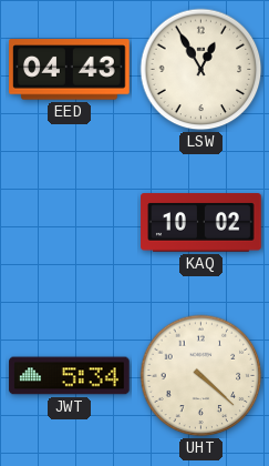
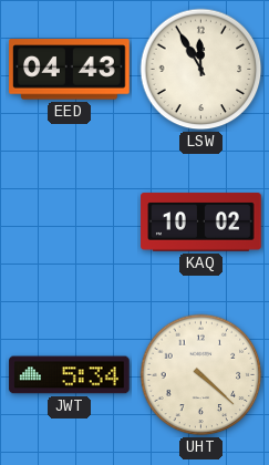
LSW: 12:55 -> 11:55 (201, 70)
